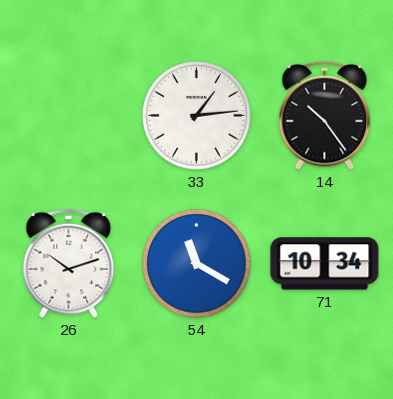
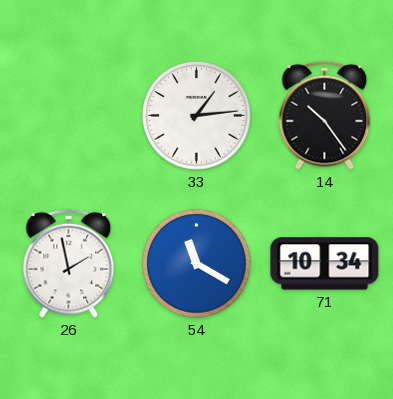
26: 10:12 -> 1:58 (69, 263)
